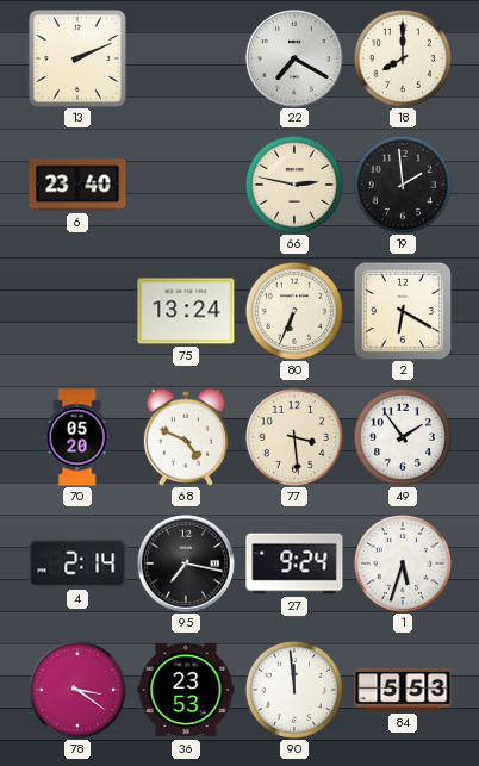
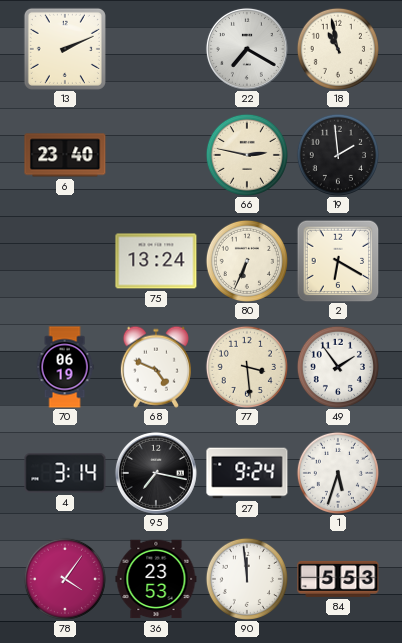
18: 8:00 -> 10:58 (338, 49)
70: 05:20 -> 06:19 (65, 367)
4: 2:14 -> 3:14 (65, 473)
78: 3:21 -> 4:06 (65, 579)
